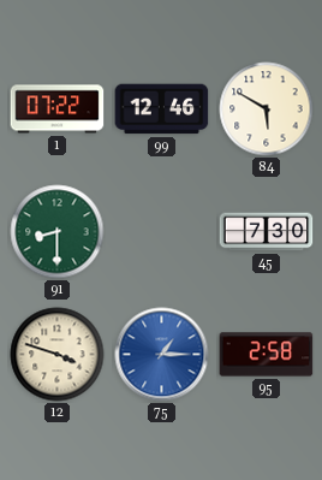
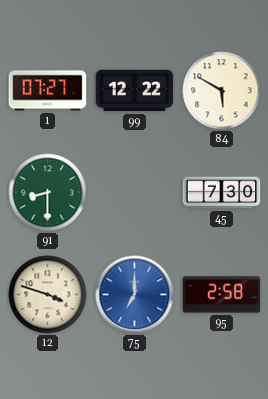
1: 07:22 -> 07:27 (48, 91)
99: 12:46 -> 12:22 (135, 91)
75: 1:15 -> 7:00 (135, 295)
